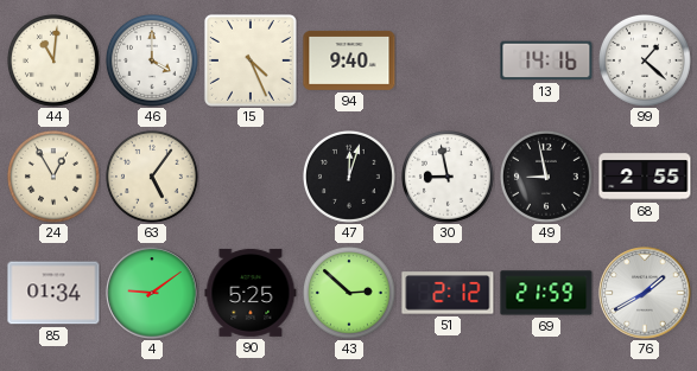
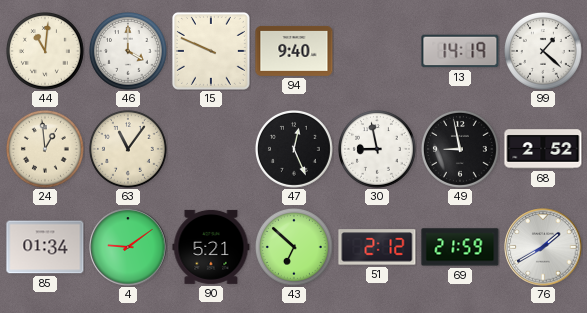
15: 4:26 -> 9:49 (211, 51)
13: 14:16 -> 14:19 (460, 51)
24: 12:55 -> 12:59 (46, 150)
63: 5:06 -> 11:06 (129, 150)
47: 12:03 -> 12:26 (295, 150)
68: 2:55 -> 2:52 (543, 149)
90: 5:25 -> 5:21 (211, 247)
43: 2:52 -> 6:52 (295, 248)
